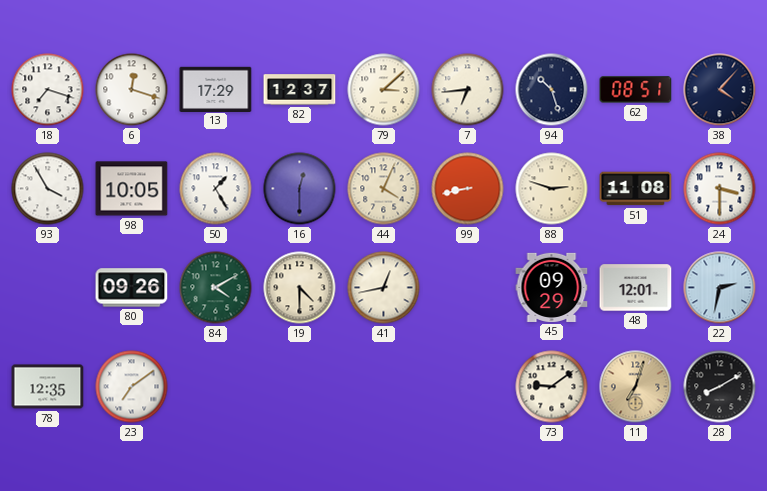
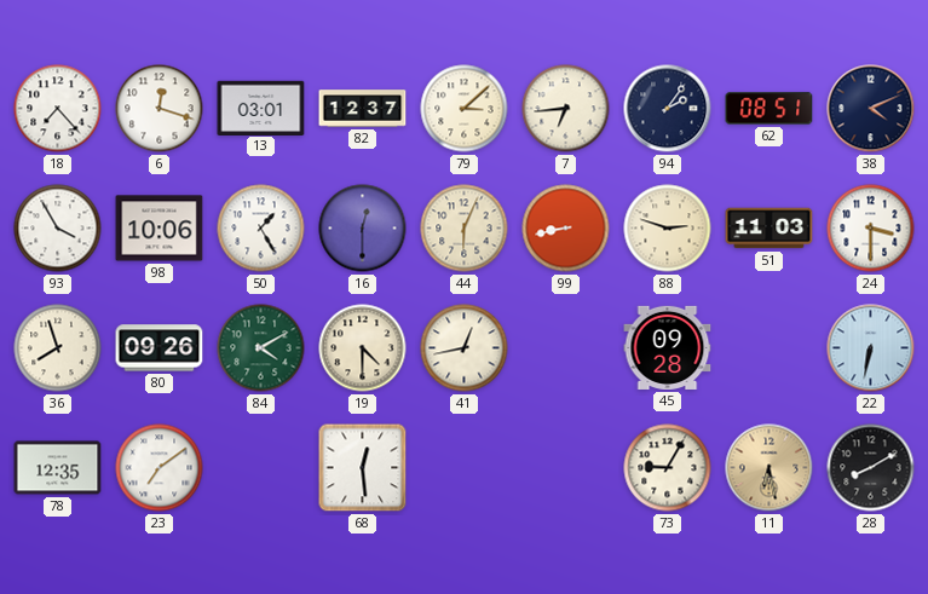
18: 7:18 -> 7:23 (58, 109)
13: 17:29 -> 03:01 (261, 108)
94: 10:27 -> 2:06 (668, 109)
38: 4:07 -> 4:11 (871, 109)
98: 10:05 -> 10:06 (160, 229)
44: 4:04 -> 6:04 (465, 229)
51: 11:08 -> 11:03 (770, 229)
36: none -> 7:57 (58, 348)
45: 09:29 -> 09:28 (668, 347)
48: 12:01 -> none (636, 288)
22: 2:32 -> 6:32 (871, 348)
68: none -> 12:29 (363, 468)
73: 9:09 -> 9:05 (668, 468)
11: 7:03 -> 6:28 (770, 468)
